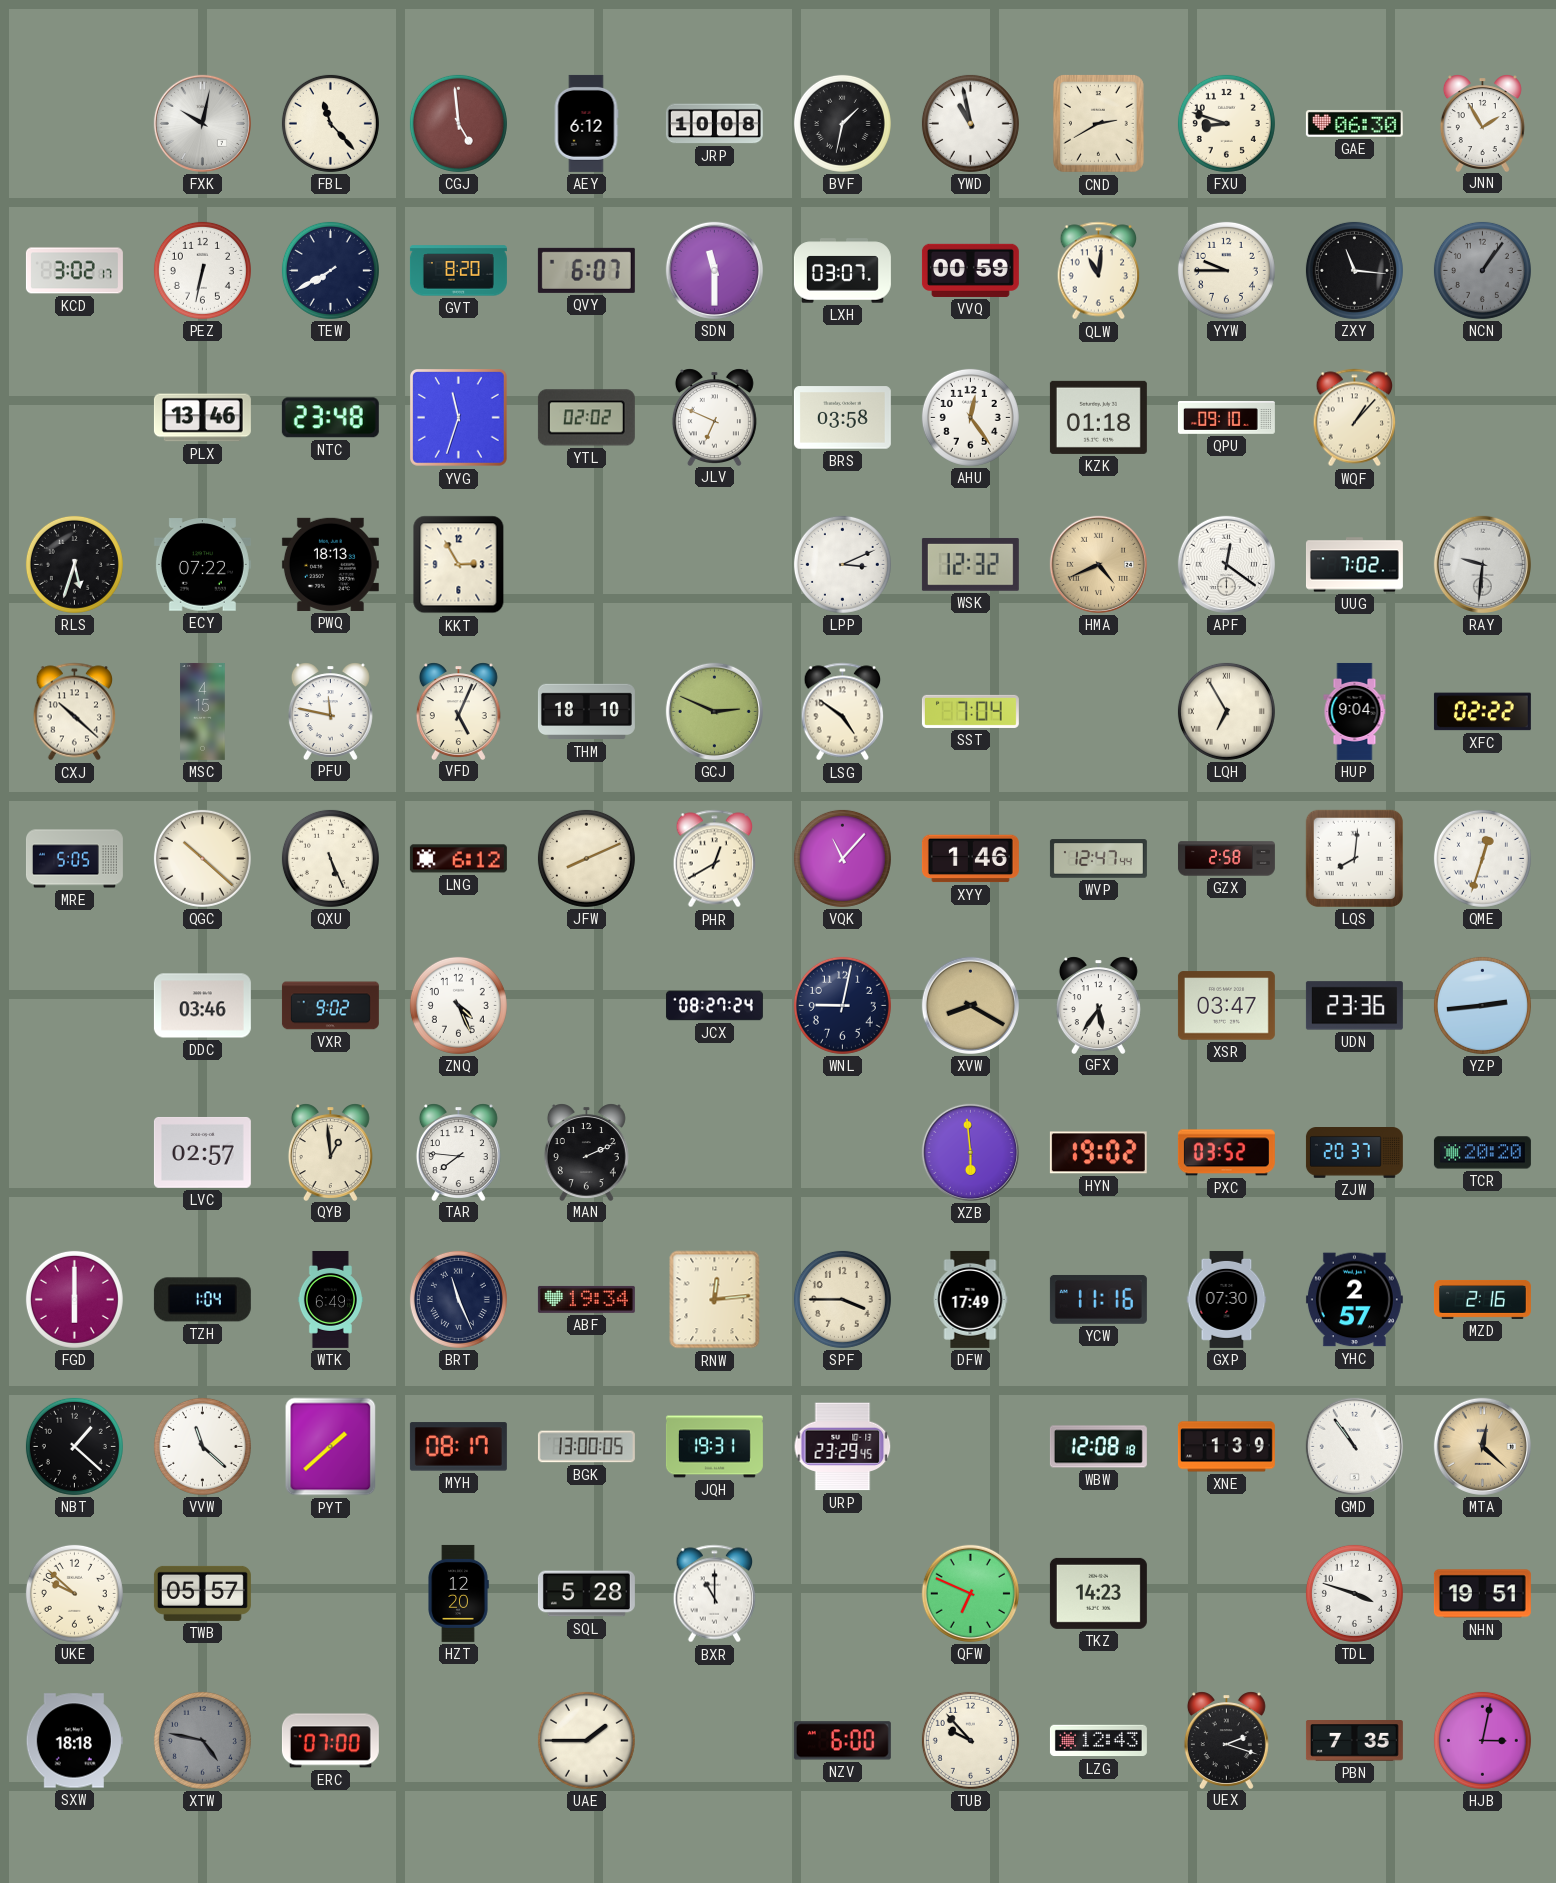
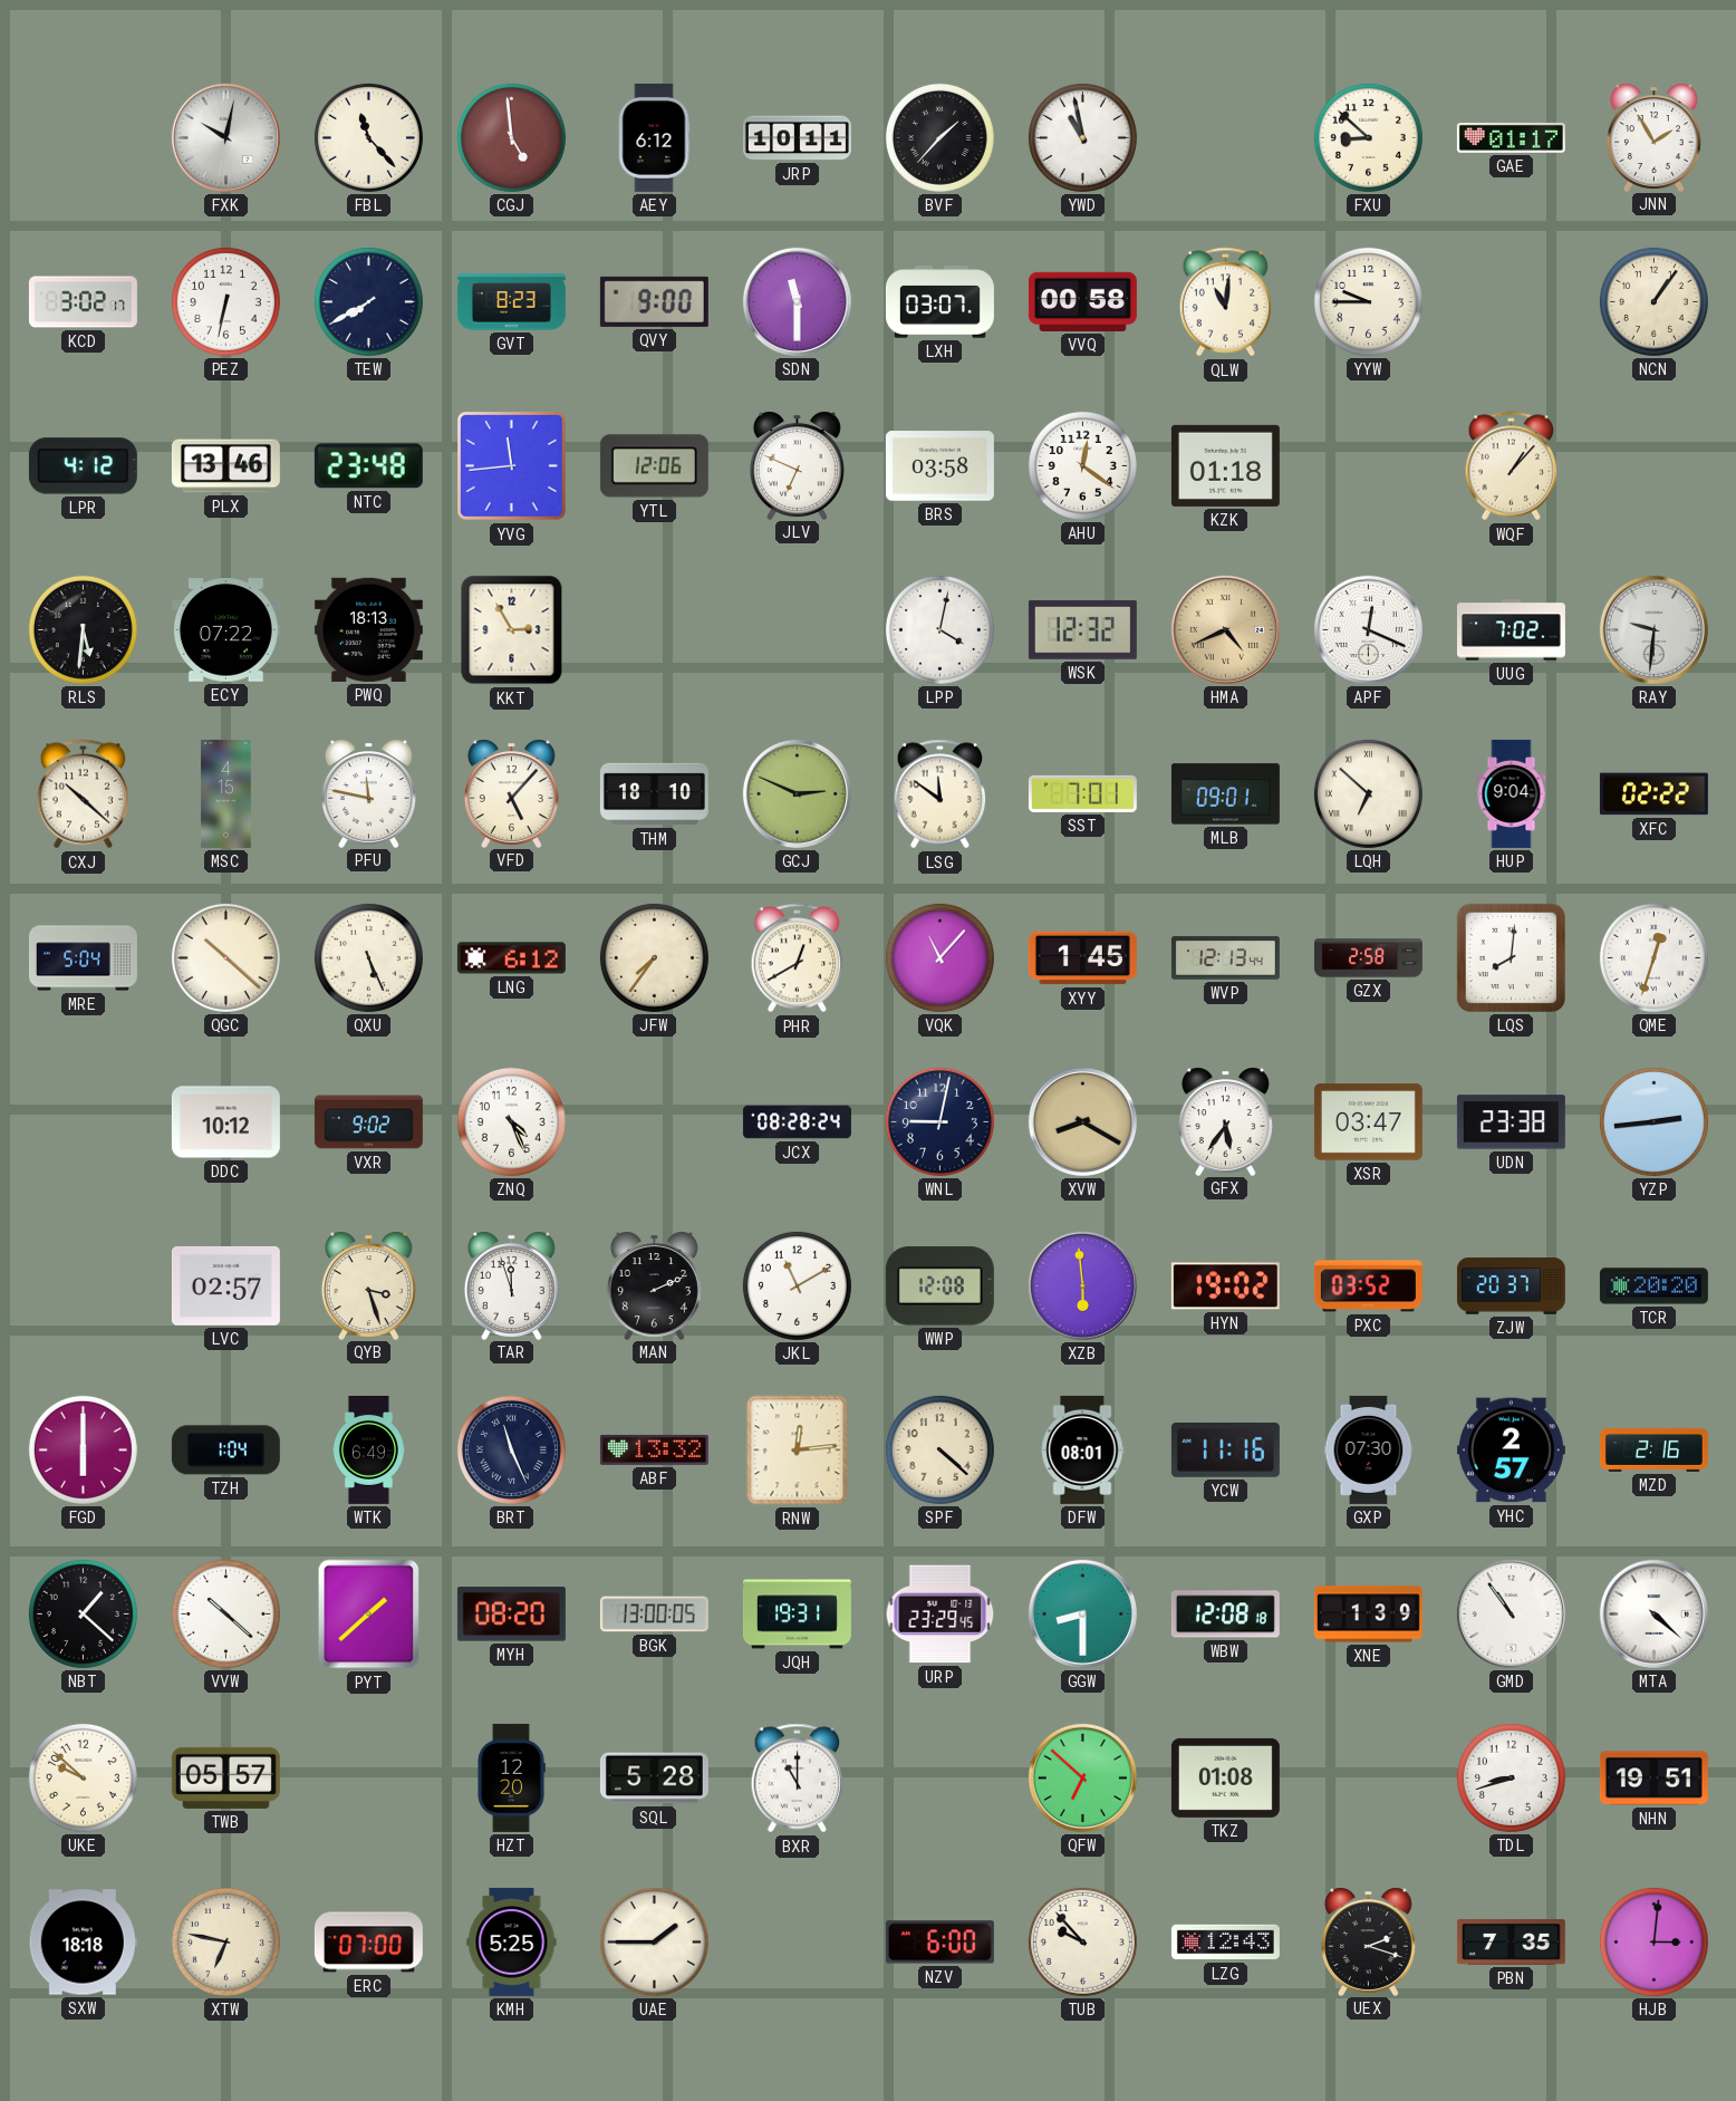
JRP: 10:08 -> 10:11 (797, 138)
BVF: 1:32 -> 1:37 (939, 137)
CND: 2:40 -> none (1099, 124)
FXU: 8:48 -> 8:52 (1368, 137)
GAE: 06:30 -> 01:17 (1511, 137)
GVT: 8:20 -> 8:23 (511, 302)
QVY: 6:07 -> 9:00 (654, 301)
VVQ: 00:59 -> 00:58 (1082, 301)
ZXY: 11:16 -> none (1354, 270)
NCN dial: grey -> cream (1653, 301)
LPR: none -> 4:12 (83, 466)
YVG: 11:33 -> 11:44 (512, 466)
YTL: 02:02 -> 12:06 (654, 466)
AHU: 12:24 -> 12:21 (1082, 465)
QPU: 09:10 -> none (1226, 417)
RLS: 5:33 -> 5:31 (83, 629)
LPP: 3:11 -> 4:02 (939, 629)
APF: 12:21 -> 12:19 (1368, 629)
VFD: 5:04 -> 5:07 (511, 793)
LSG: 4:51 -> 11:51 (941, 794)
SST: 7:04 -> 7:01 (1082, 793)
MLB: none -> 09:01 (1225, 794)
LQH: 6:55 -> 6:52 (1368, 793)
MRE: 5:05 -> 5:04 (83, 958)
JFW: 8:11 -> 7:36 (654, 957)
XYY: 1:46 -> 1:45 (1082, 958)
WVP: 12:47 -> 12:13 (1225, 958)
DDC: 03:46 -> 10:12 (225, 1122)
JCX: 08:27 -> 08:28 (797, 1122)
UDN: 23:36 -> 23:38 (1511, 1122)
QYB: 12:59 -> 3:27 (368, 1285)
TAR: 7:46 -> 11:57 (511, 1285)
JKL: none -> 11:10 (797, 1285)
WWP: none -> 12:08 (939, 1286)
ABF: 19:34 -> 13:32 (654, 1449)
SPF: 3:45 -> 4:22 (939, 1449)
DFW: 17:49 -> 08:01 (1082, 1449)
VVW: 11:22 -> 10:22 (225, 1613)
MYH: 08:17 -> 08:20 (511, 1615)
GGW: none -> 8:30 (1082, 1613)
MTA: 12:22 -> 4:22 (1653, 1613)
MTA dial: champagne -> white (1653, 1613)
QFW: 6:49 -> 6:52 (1082, 1777)
TKZ: 14:23 -> 01:08 (1225, 1777)
TDL: 3:48 -> 8:42 (1511, 1777)
XTW: 4:47 -> 6:47 (225, 1941)
XTW dial: grey -> cream (225, 1941)
KMH: none -> 5:25 (512, 1941)
HJB: 3:02 -> 3:01 (1653, 1941)
